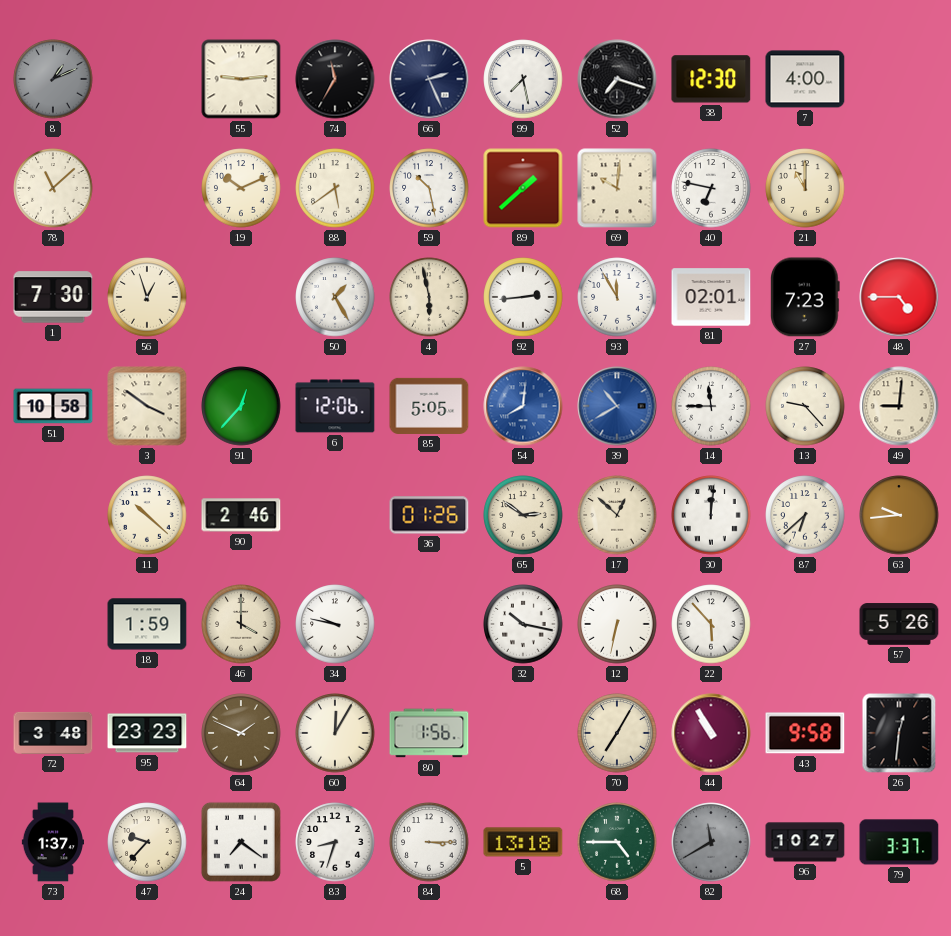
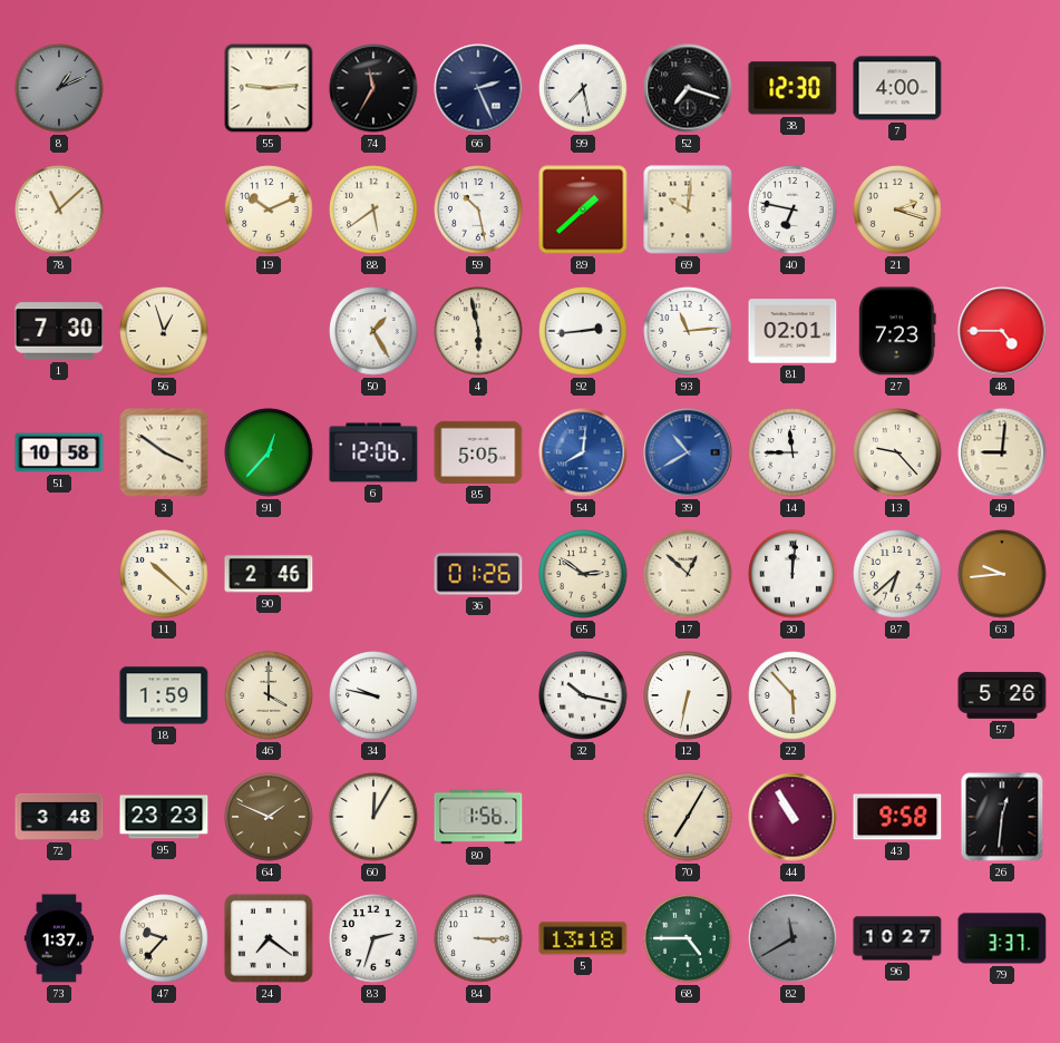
21: 11:00 -> 2:18 (897, 209)
93: 11:55 -> 11:14 (688, 331)
83: 8:33 -> 2:33 (373, 938)
